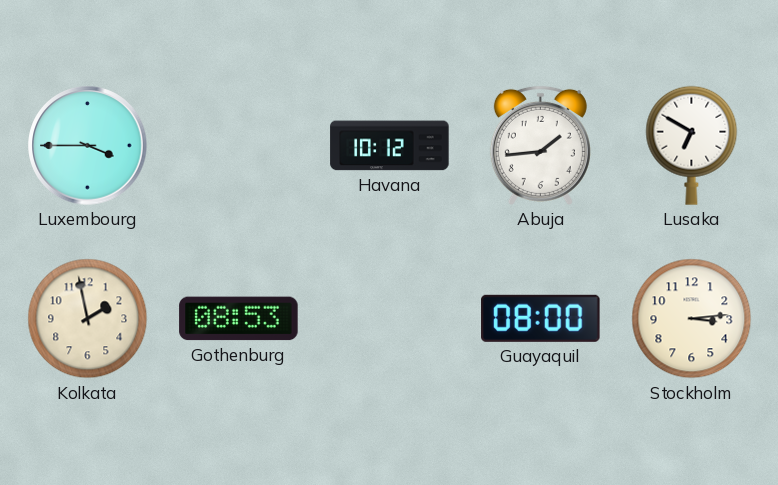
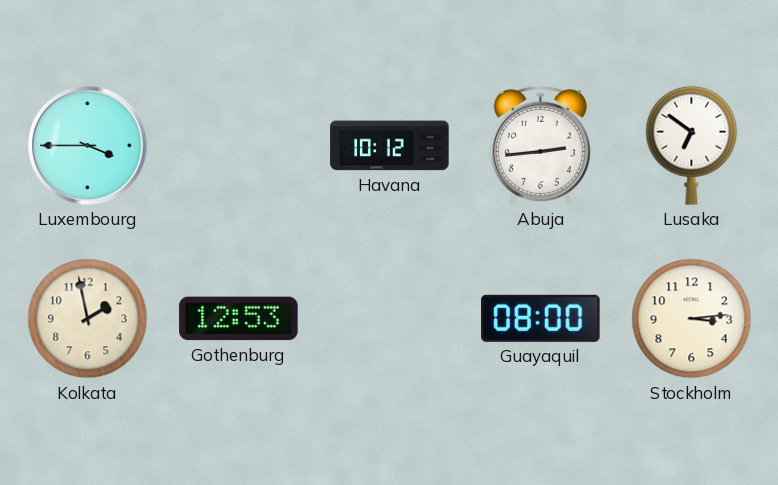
Abuja: 1:44 -> 2:44 (540, 145)
Lusaka: 6:50 -> 6:51 (692, 145)
Gothenburg: 08:53 -> 12:53 (239, 319)
